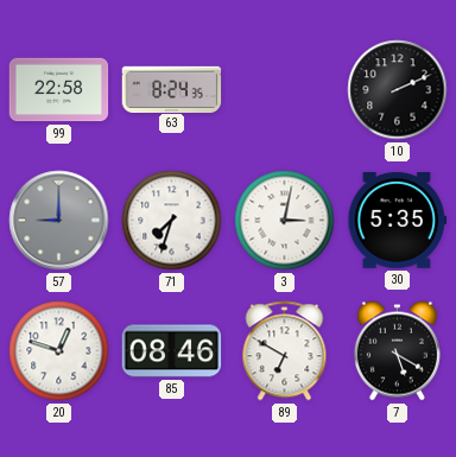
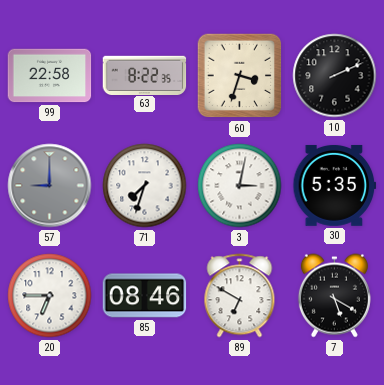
63: 8:24 -> 8:22 (145, 75)
60: none -> 3:33 (240, 76)
20: 12:48 -> 6:45 (50, 296)
